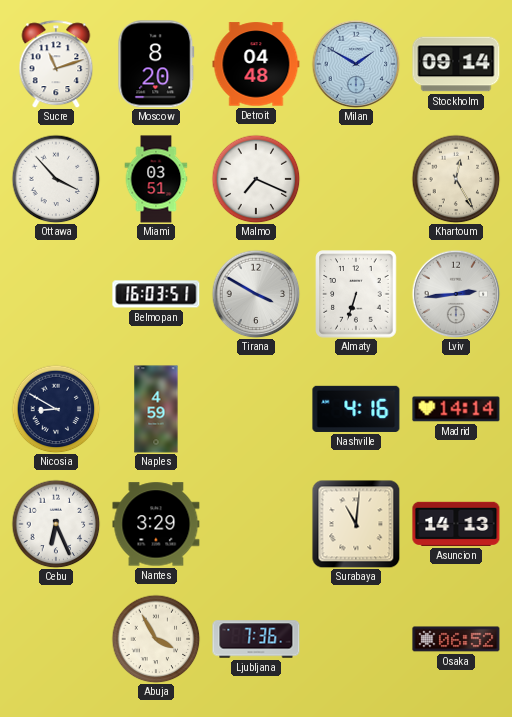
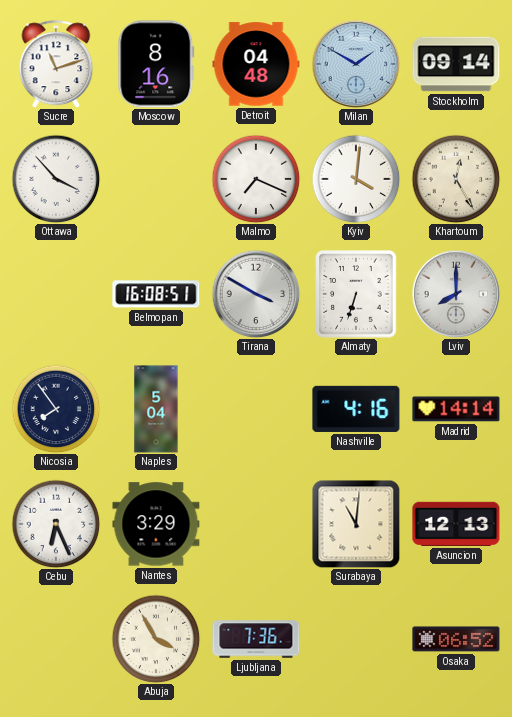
Moscow: 8:20 -> 8:16 (156, 64)
Miami: 03:51 -> none (156, 179)
Kyiv: none -> 4:01 (356, 179)
Belmopan: 16:03 -> 16:08 (156, 294)
Lviv: 2:44 -> 8:00 (456, 294)
Nicosia: 8:50 -> 7:54 (56, 409)
Naples: 4:59 -> 5:04 (156, 409)
Asuncion: 14:13 -> 12:13 (456, 524)
